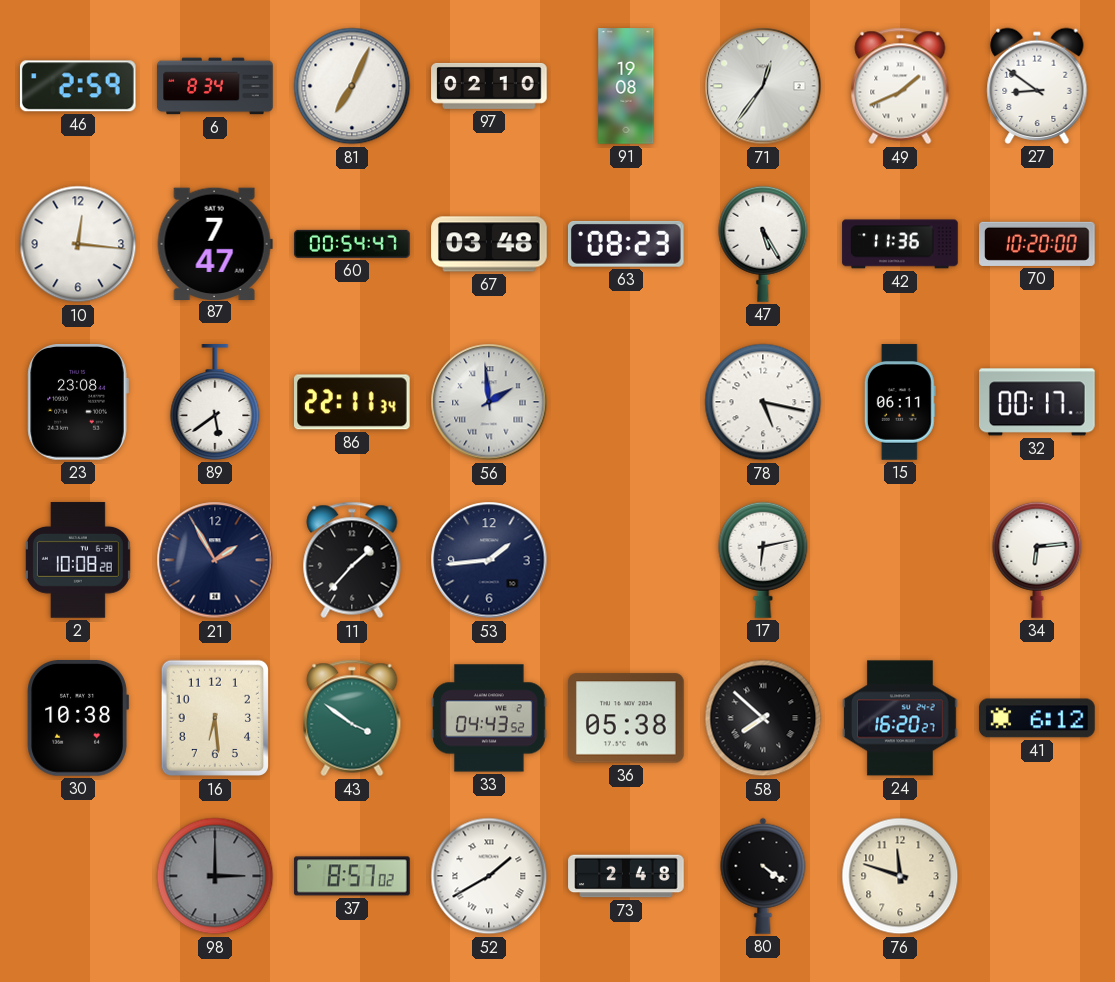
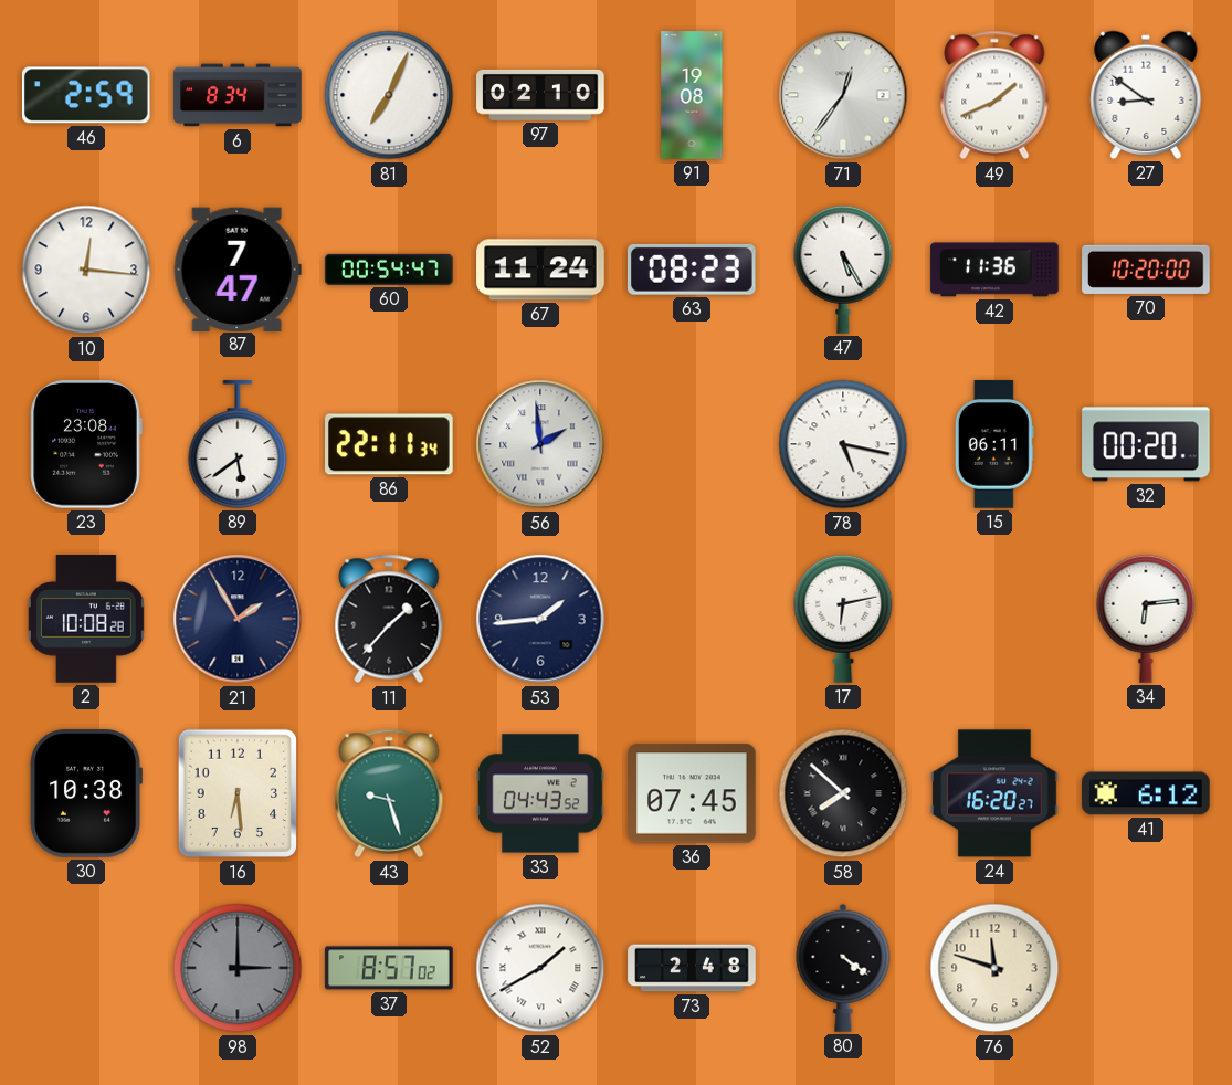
67: 03:48 -> 11:24 (540, 270)
32: 00:17 -> 00:20 (1146, 444)
43: 3:51 -> 9:27 (389, 793)
36: 05:38 -> 07:45 (693, 793)
